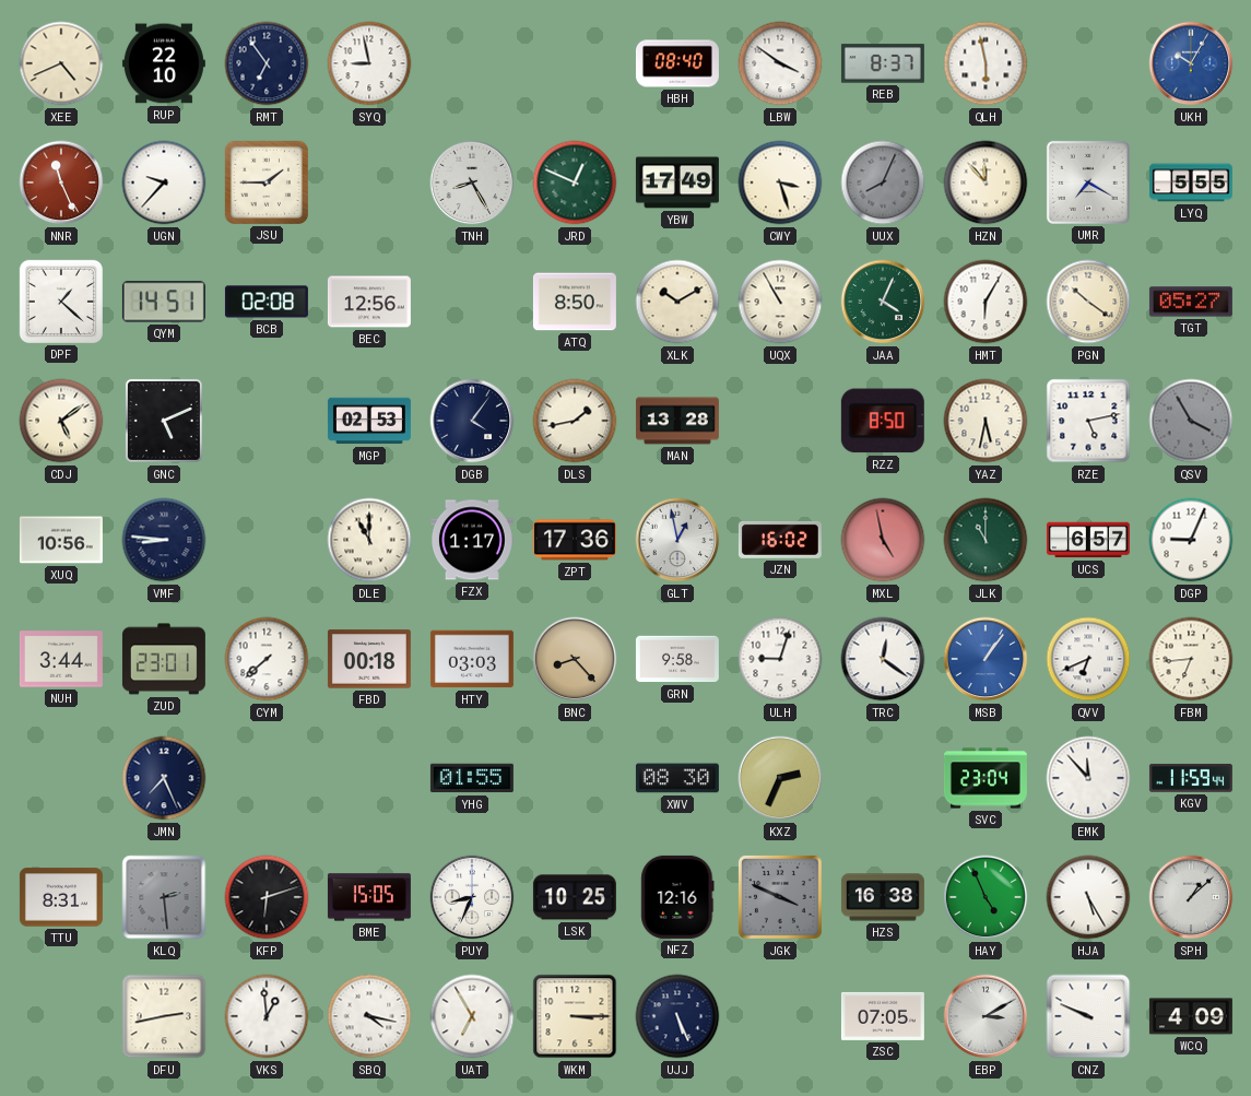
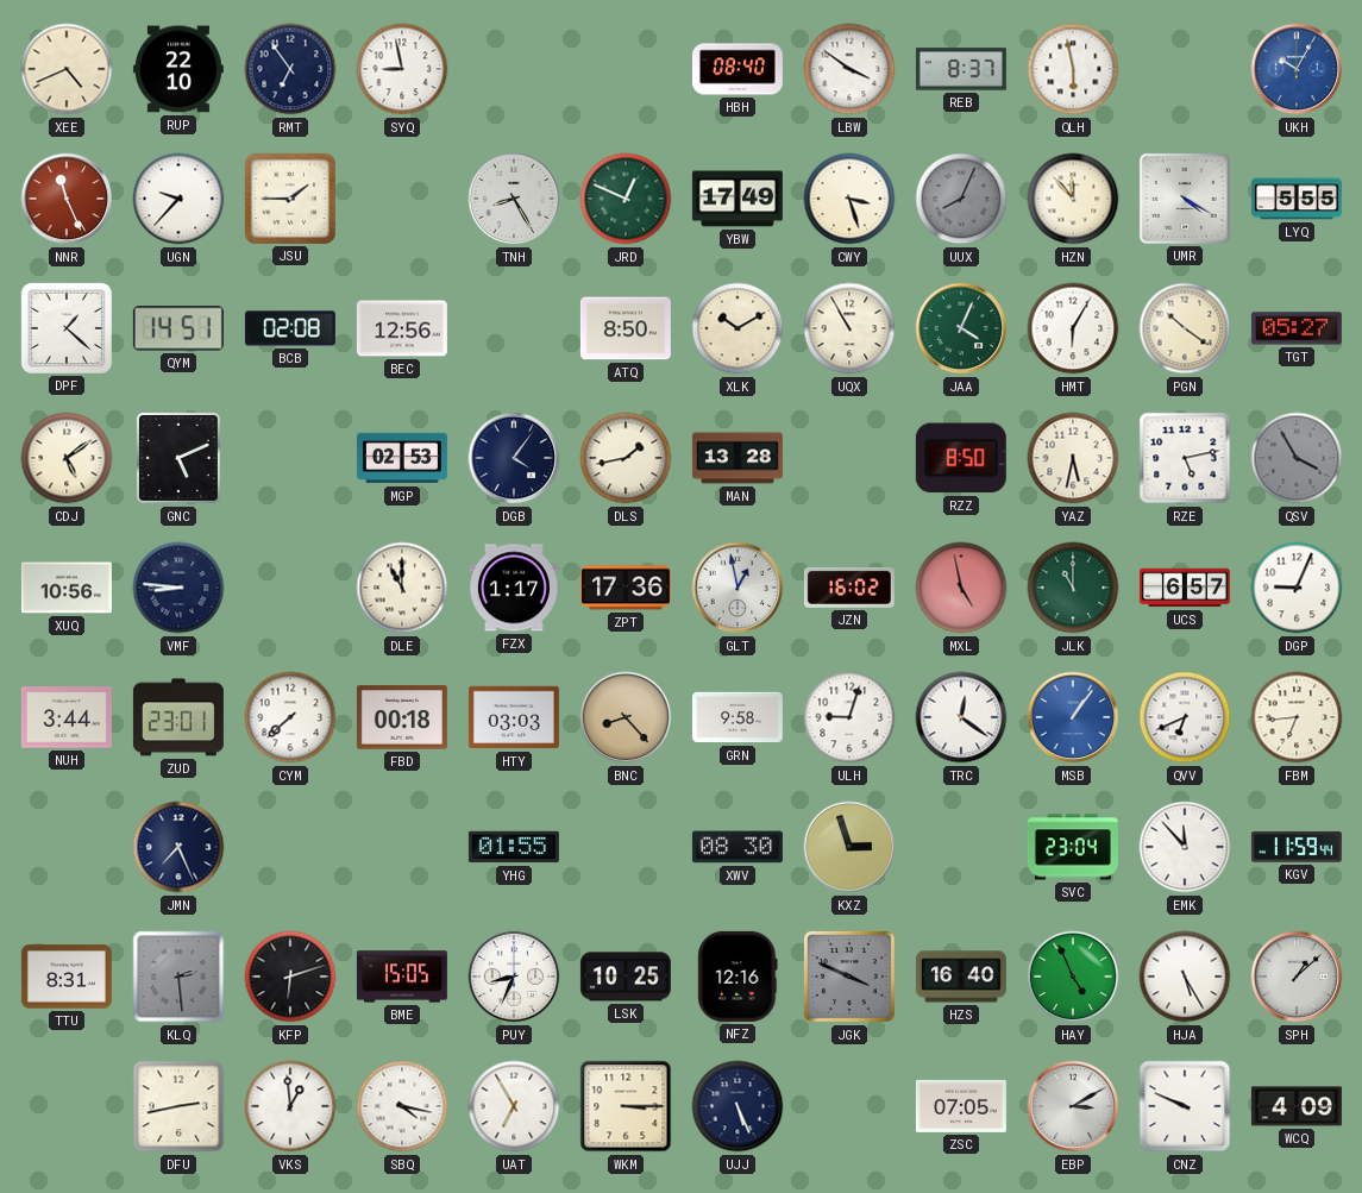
UMR: 7:20 -> 4:20 (1185, 199)
KXZ: 2:34 -> 2:57 (849, 847)
HZS: 16:38 -> 16:40 (961, 977)
